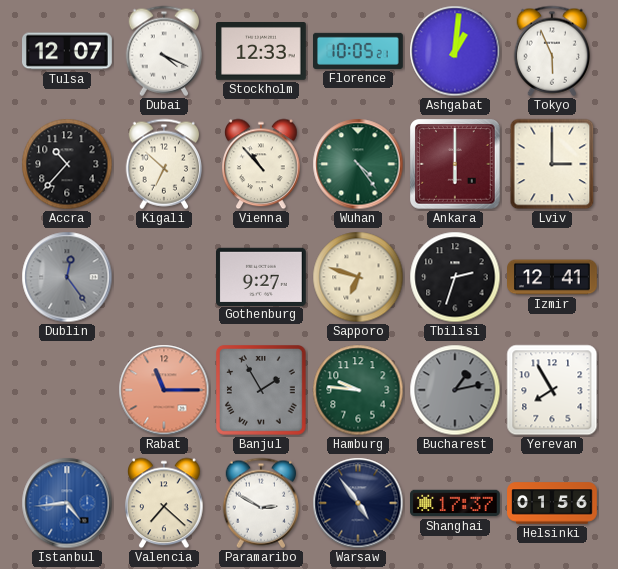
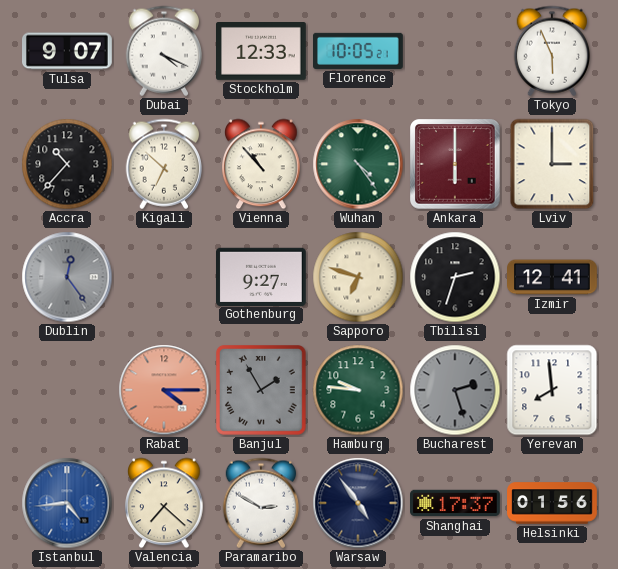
Tulsa: 12:07 -> 9:07 (68, 51)
Ashgabat: 1:01 -> none (455, 51)
Rabat: 11:15 -> 4:15 (164, 390)
Bucharest: 1:13 -> 2:27 (455, 390)
Yerevan: 7:55 -> 7:59 (552, 390)
